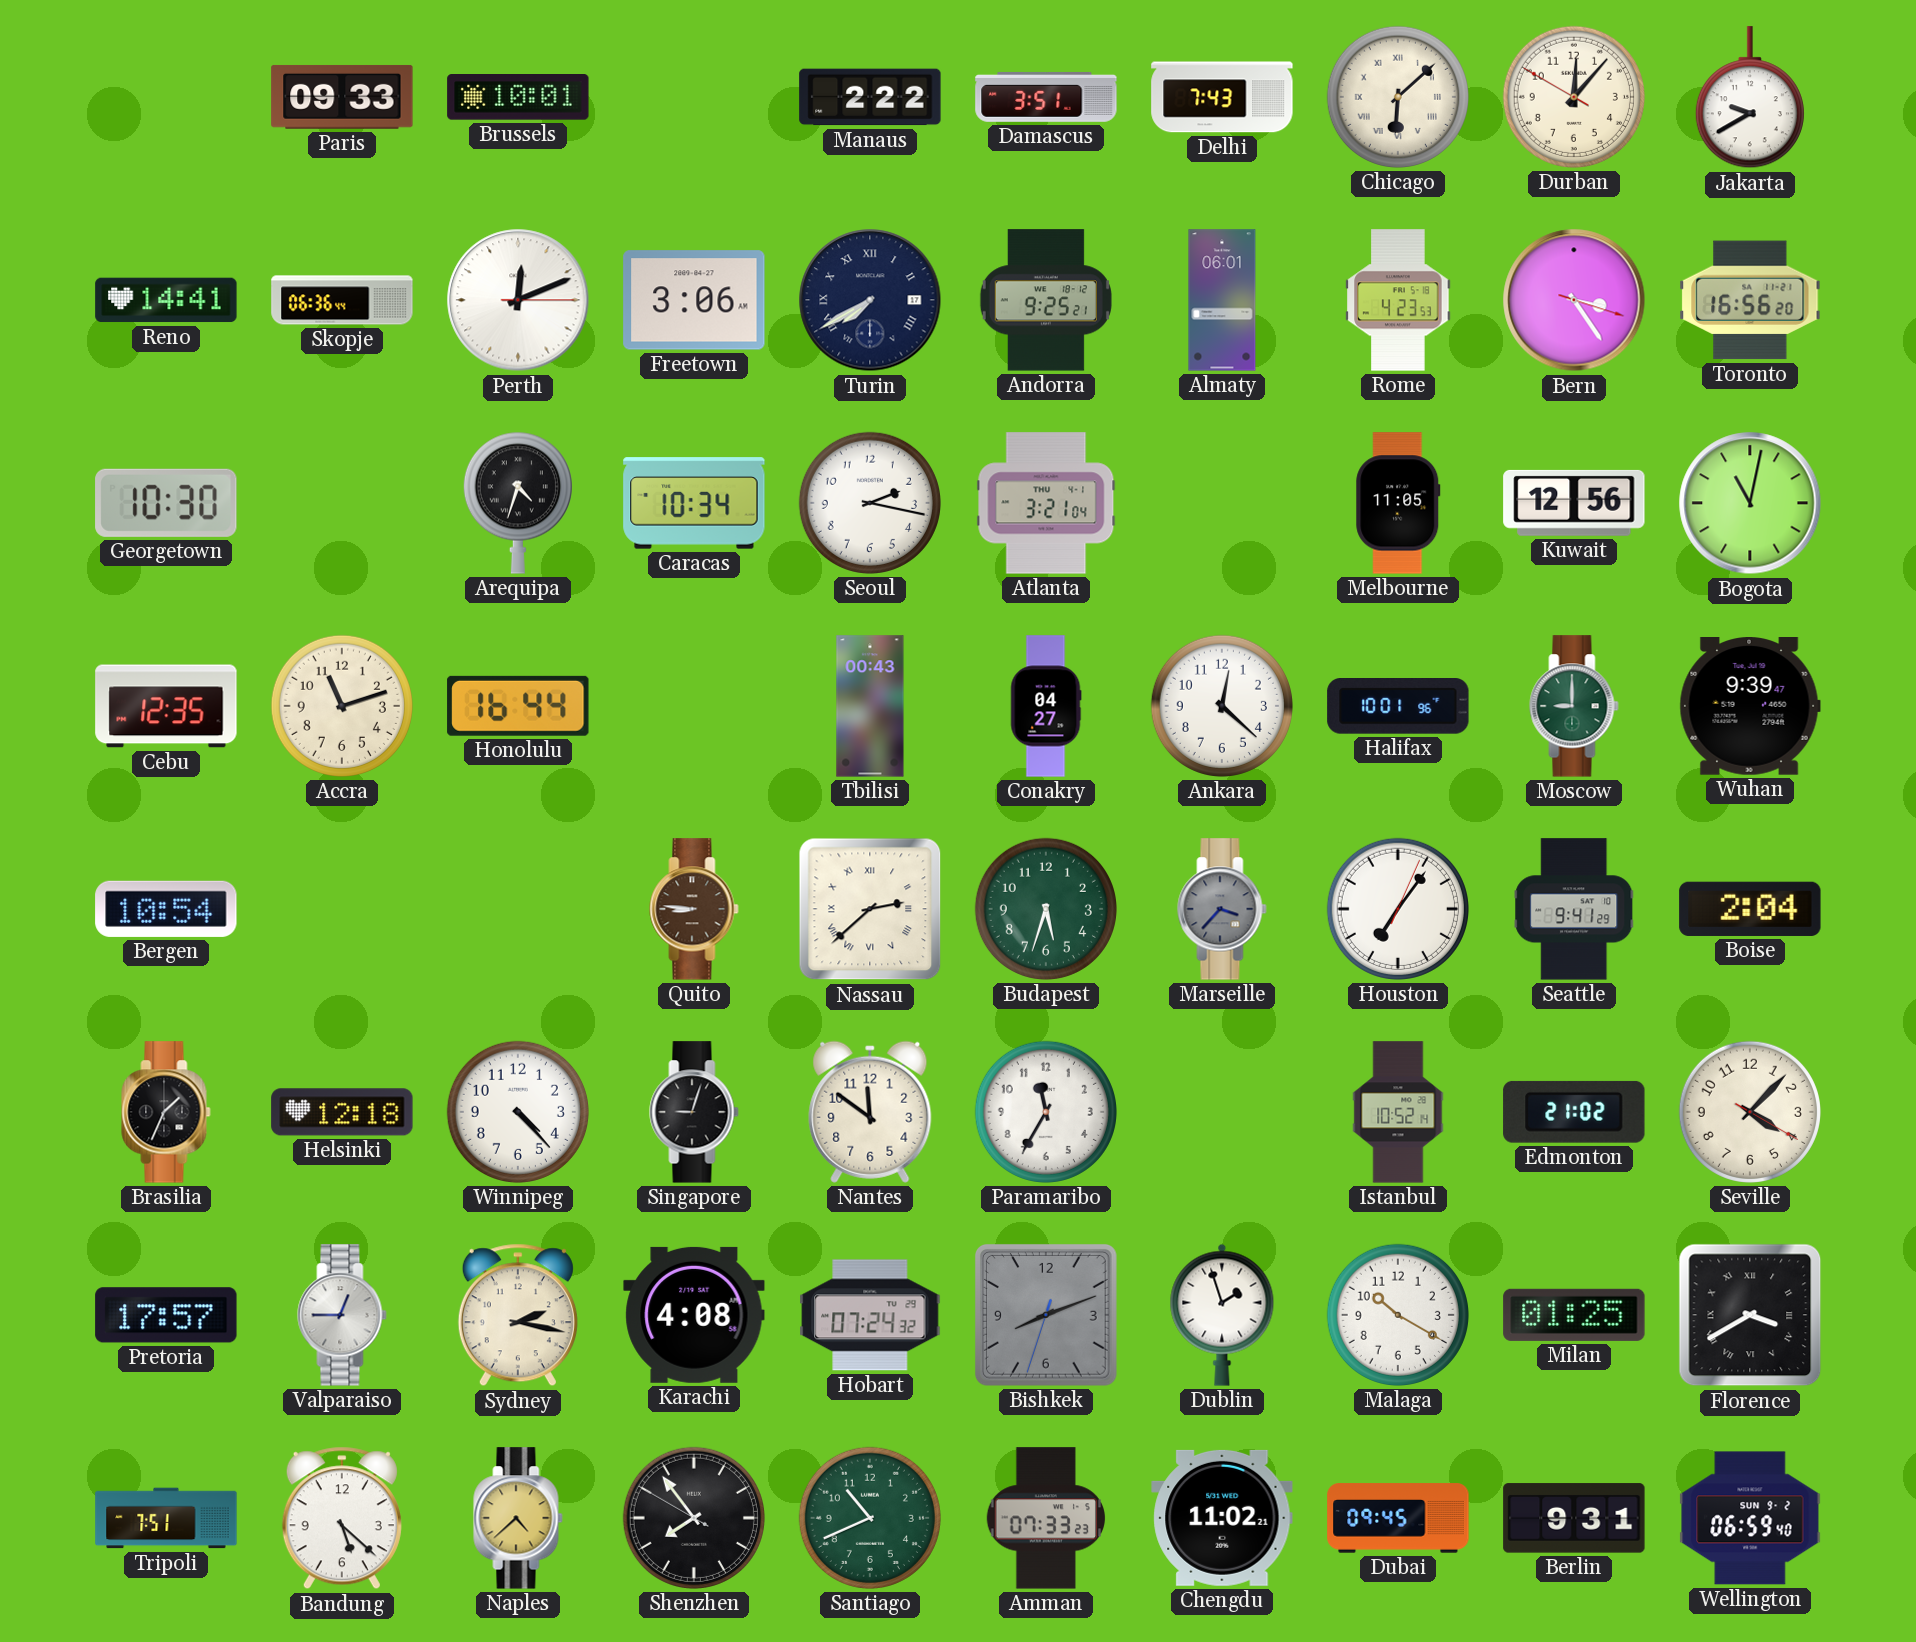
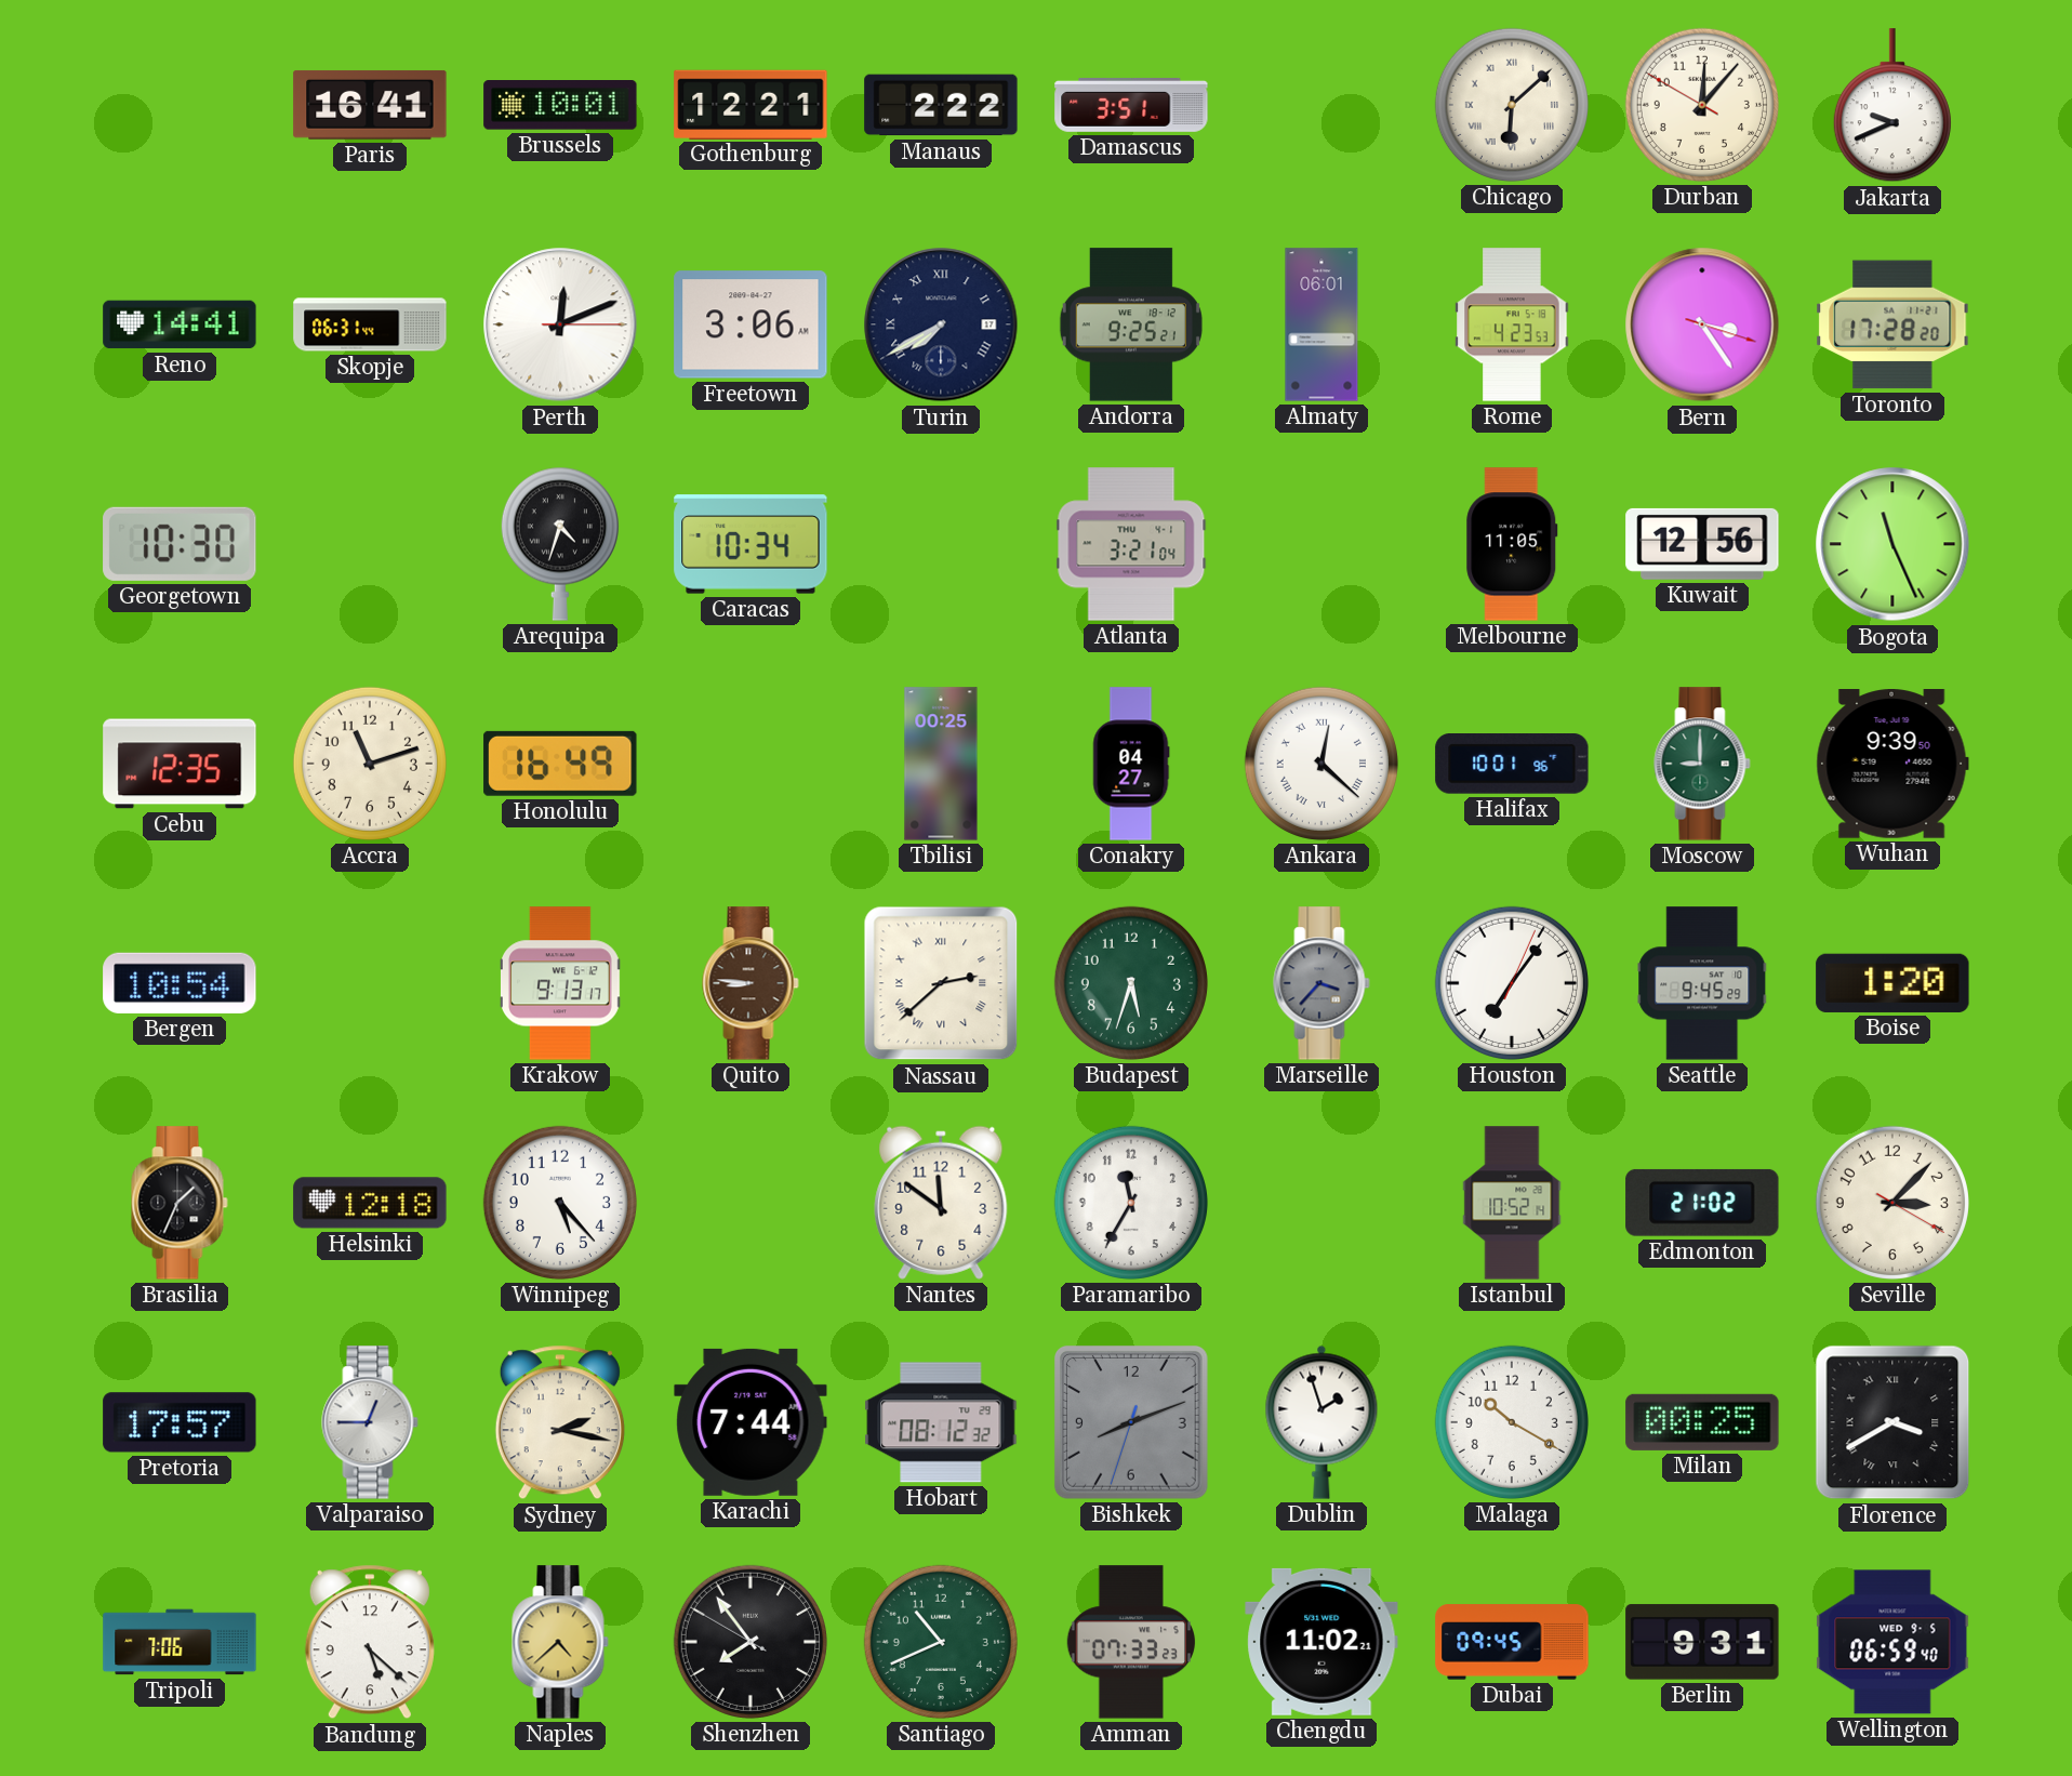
Paris: 09:33 -> 16:41 (370, 105)
Gothenburg: none -> 12:21 (751, 104)
Delhi: 7:43 -> none (1222, 97)
Jakarta: 9:40 -> 9:41 (1892, 106)
Skopje: 06:36 -> 06:31 (370, 324)
Toronto: 16:56 -> 17:28 (1892, 324)
Seoul: 2:17 -> none (870, 503)
Bogota: 11:02 -> 11:26 (1892, 544)
Honolulu: 16:44 -> 16:49 (560, 764)
Tbilisi: 00:43 -> 00:25 (941, 764)
Ankara numerals: Arabic -> Roman (1321, 764)
Wuhan: 9:39:47 -> 9:39:50 (1892, 765)
Krakow: none -> 9:13 (561, 983)
Seattle: 9:41 -> 9:45 (1702, 983)
Boise: 2:04 -> 1:20 (1892, 983)
Winnipeg: 4:23 -> 5:23 (560, 1203)
Singapore: 9:03 -> none (694, 1112)
Seville: 4:07 -> 3:07 (1892, 1203)
Karachi: 4:08 -> 7:44 (751, 1422)
Hobart: 07:24 -> 08:12 (941, 1422)
Milan: 01:25 -> 00:25 (1702, 1422)
Tripoli: 7:51 -> 7:06 (180, 1642)
Wellington date: SUN 9-2 -> WED 9-5 (1892, 1642)
